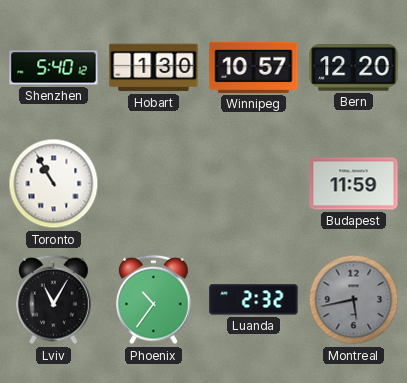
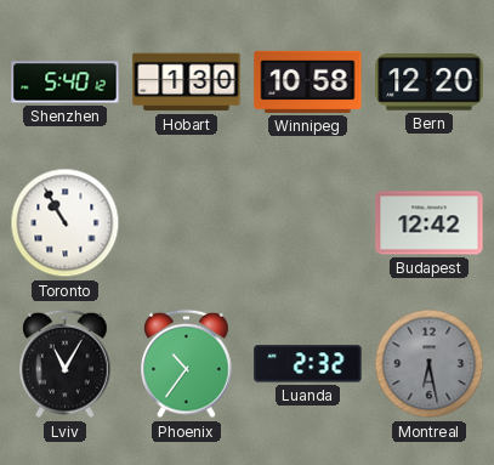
Winnipeg: 10:57 -> 10:58 (308, 81)
Budapest: 11:59 -> 12:42 (430, 223)
Montreal: 5:43 -> 6:28 (430, 364)
